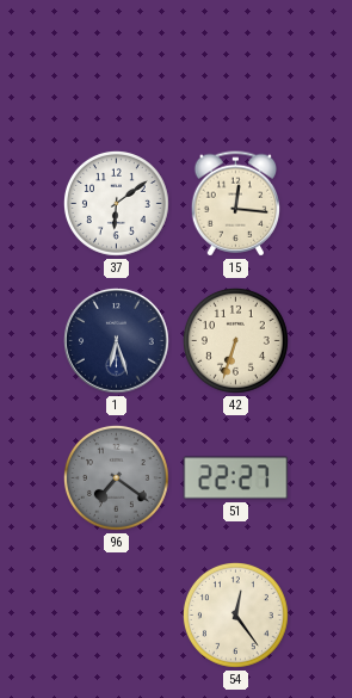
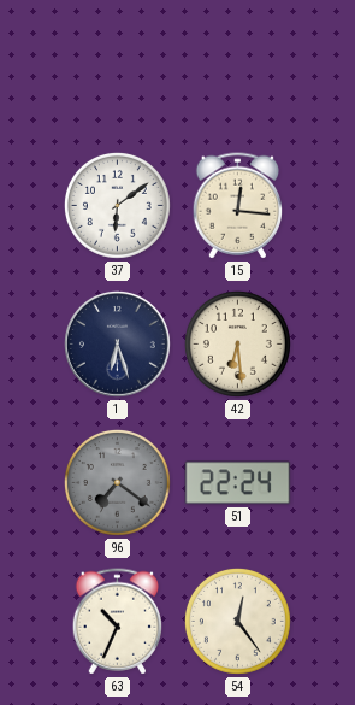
42: 6:33 -> 6:29 (237, 343)
51: 22:27 -> 22:24 (238, 483)
63: none -> 10:34 (117, 622)
